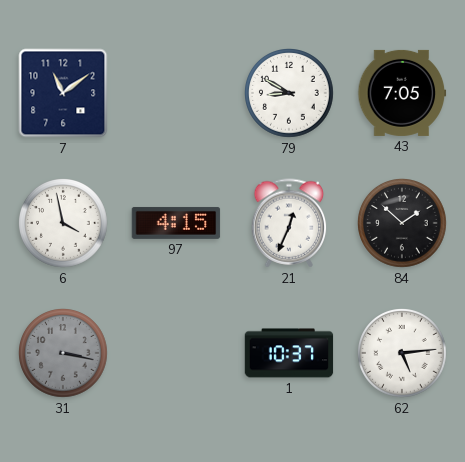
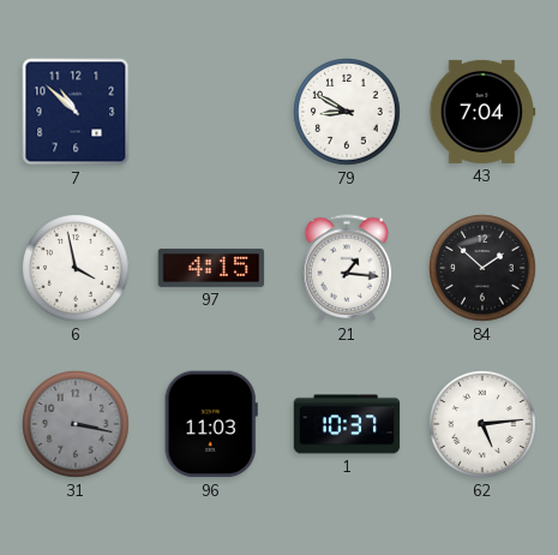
7: 11:09 -> 10:52 (76, 112)
43: 7:05 -> 7:04 (482, 112)
21: 12:34 -> 1:16 (347, 268)
96: none -> 11:03 (211, 424)
